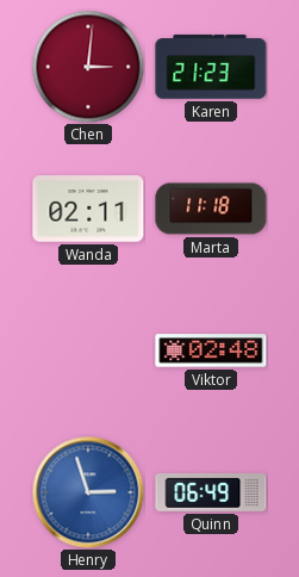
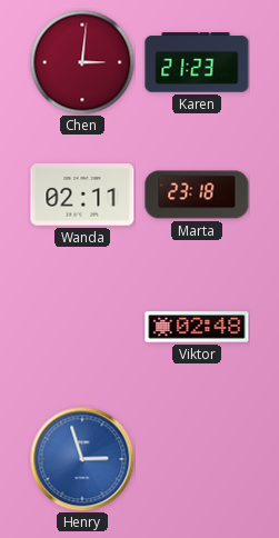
Marta: 11:18 -> 23:18 (197, 195)
Quinn: 06:49 -> none (211, 494)
